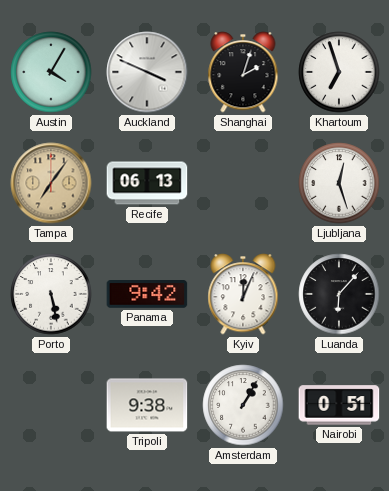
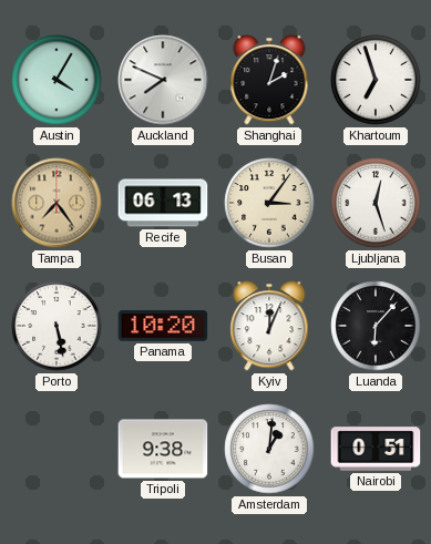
Auckland: 3:49 -> 7:49 (163, 80)
Tampa: 7:06 -> 7:24 (57, 203)
Busan: none -> 3:06 (269, 203)
Panama: 9:42 -> 10:20 (163, 326)
Amsterdam: 1:05 -> 1:01 (269, 449)
